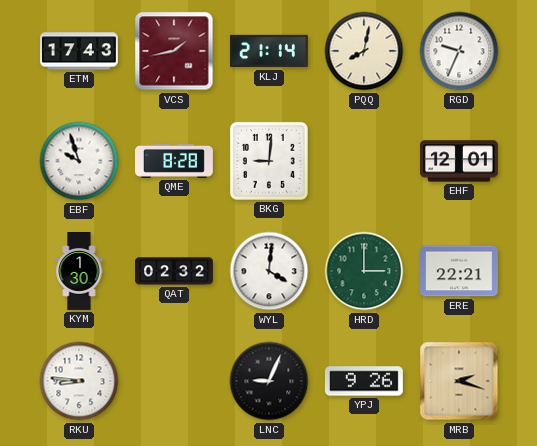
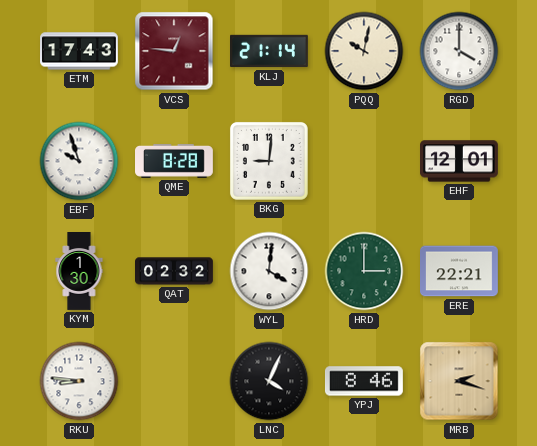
VCS: 1:43 -> 12:46 (174, 51)
PQQ: 8:02 -> 10:02 (364, 51)
RGD: 9:34 -> 4:00 (459, 51)
LNC: 9:04 -> 4:04 (269, 381)
YPJ: 9:26 -> 8:46 (364, 381)
